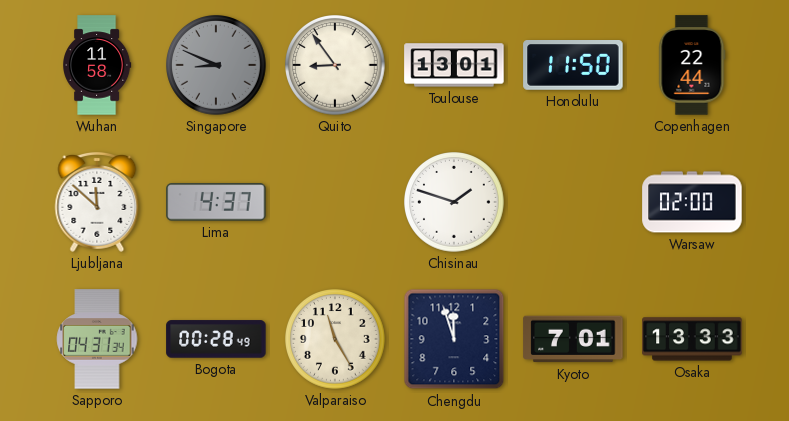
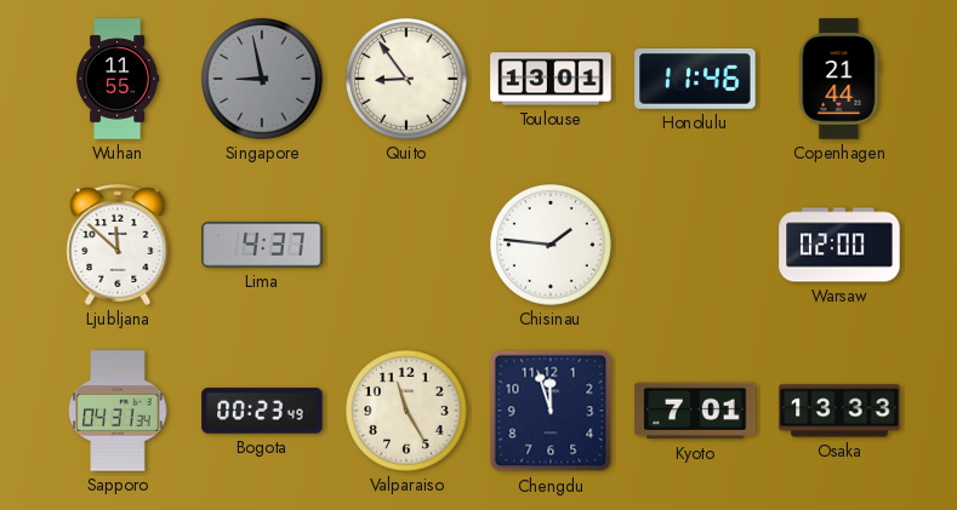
Wuhan: 11:58 -> 11:55 (119, 79)
Singapore: 8:49 -> 8:58 (263, 80)
Honolulu: 11:50 -> 11:46 (695, 80)
Copenhagen: 22:44 -> 21:44 (839, 79)
Chisinau: 1:48 -> 1:46 (552, 246)
Bogota: 00:28 -> 00:23 (262, 411)
